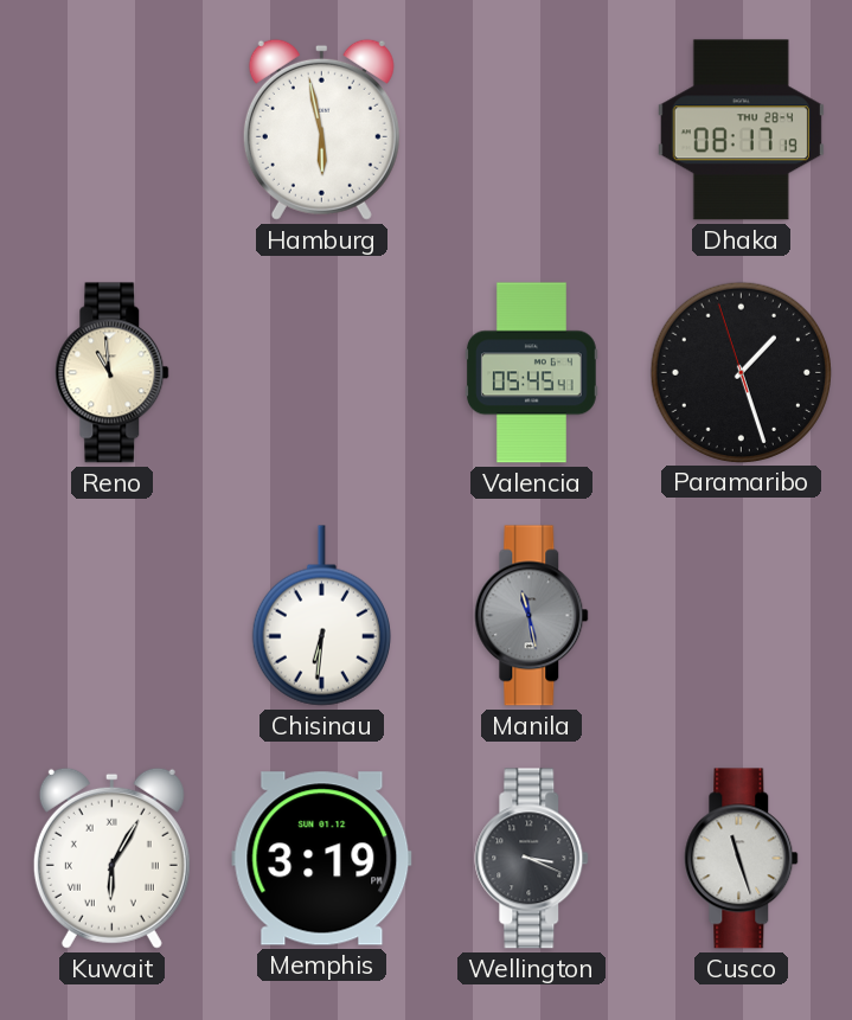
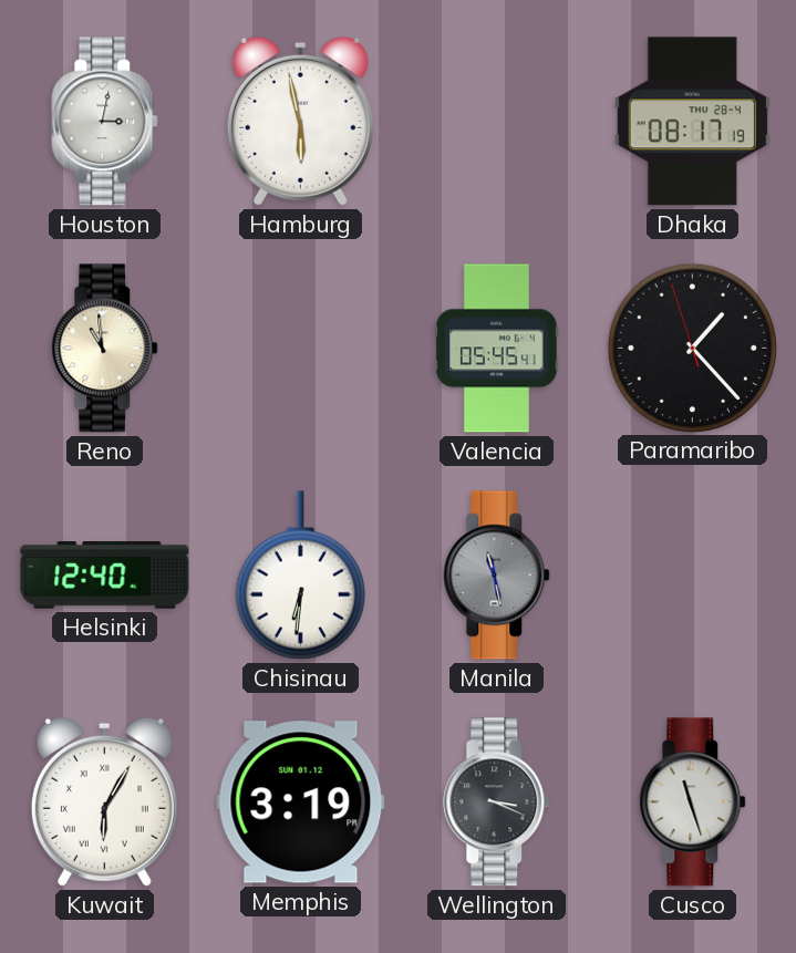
Houston: none -> 3:02 (105, 122)
Paramaribo: 1:26 -> 1:22 (692, 348)
Helsinki: none -> 12:40 (105, 576)
